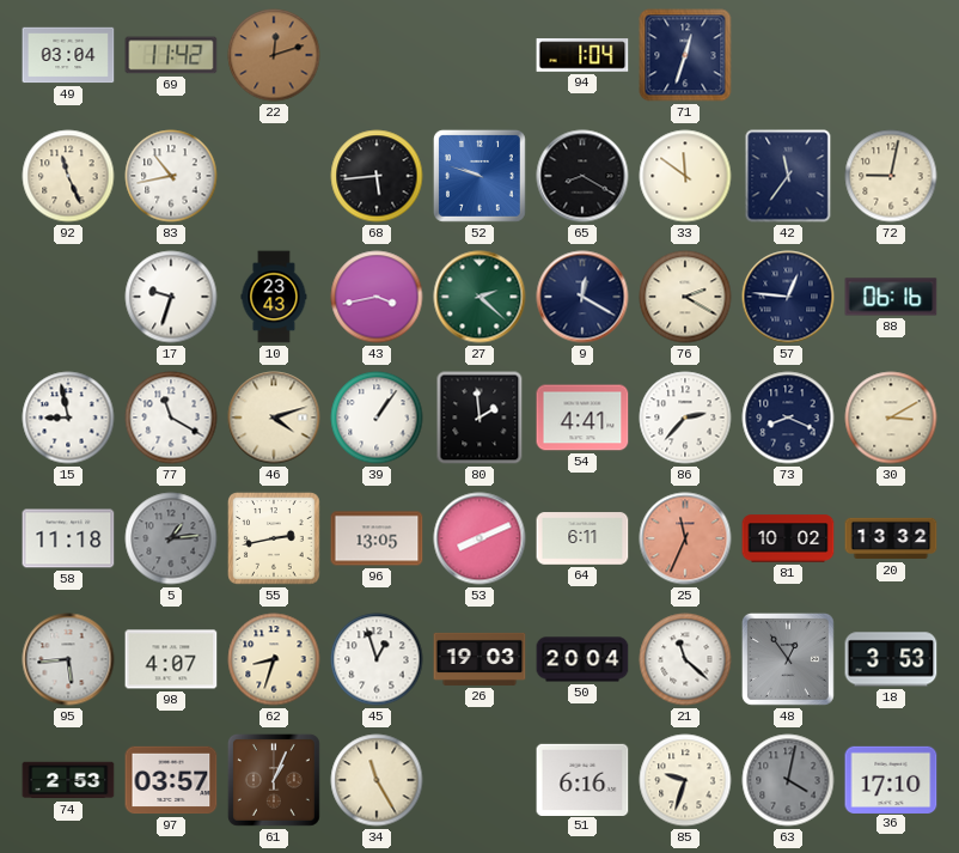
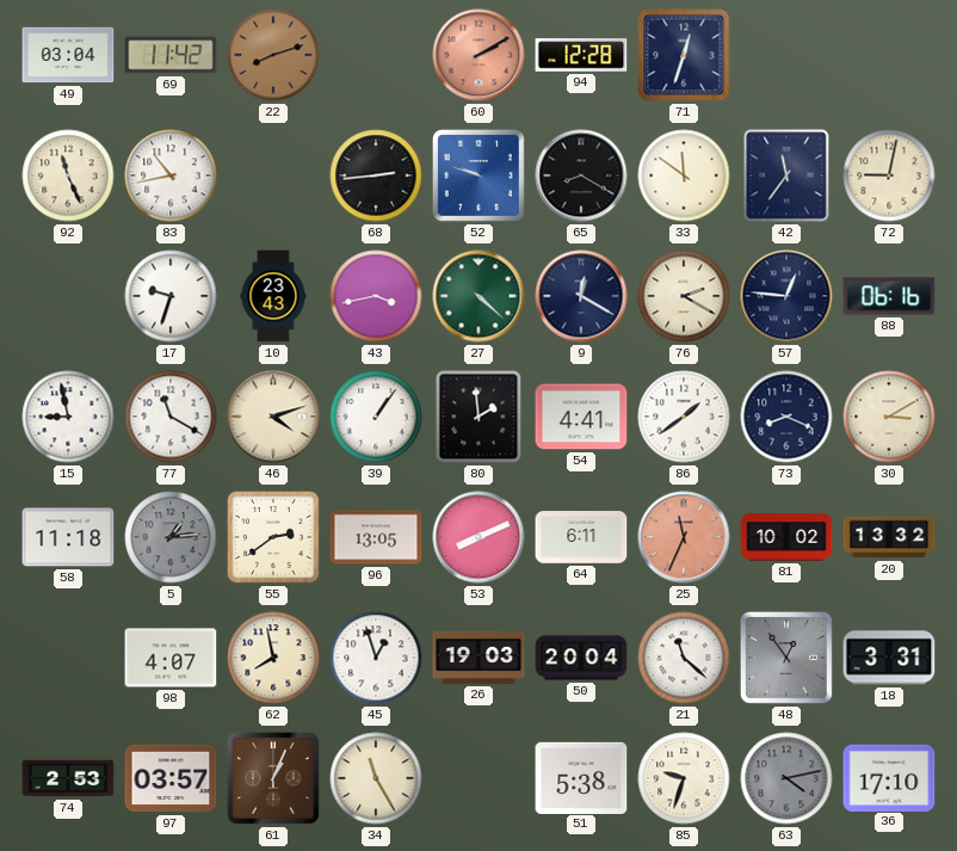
22: 12:12 -> 8:12 (273, 55)
60: none -> 2:10 (478, 55)
94: 1:04 -> 12:28 (581, 55)
68: 5:44 -> 2:44 (376, 175)
27: 2:22 -> 4:22 (478, 296)
86: 2:37 -> 1:39 (684, 417)
55: 2:43 -> 2:39 (273, 537)
95: 5:44 -> none (68, 659)
62: 8:33 -> 7:58 (273, 658)
18: 3:53 -> 3:31 (889, 658)
51: 6:16 -> 5:38 (581, 777)
63: 4:02 -> 4:13 (786, 778)
